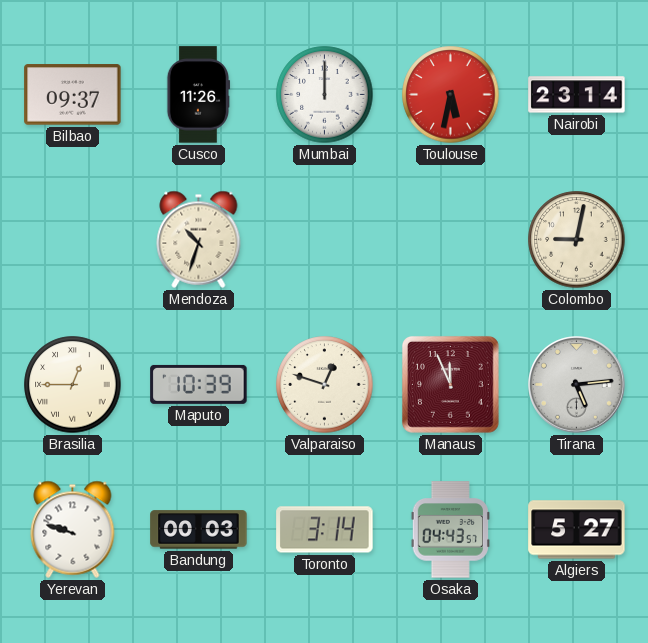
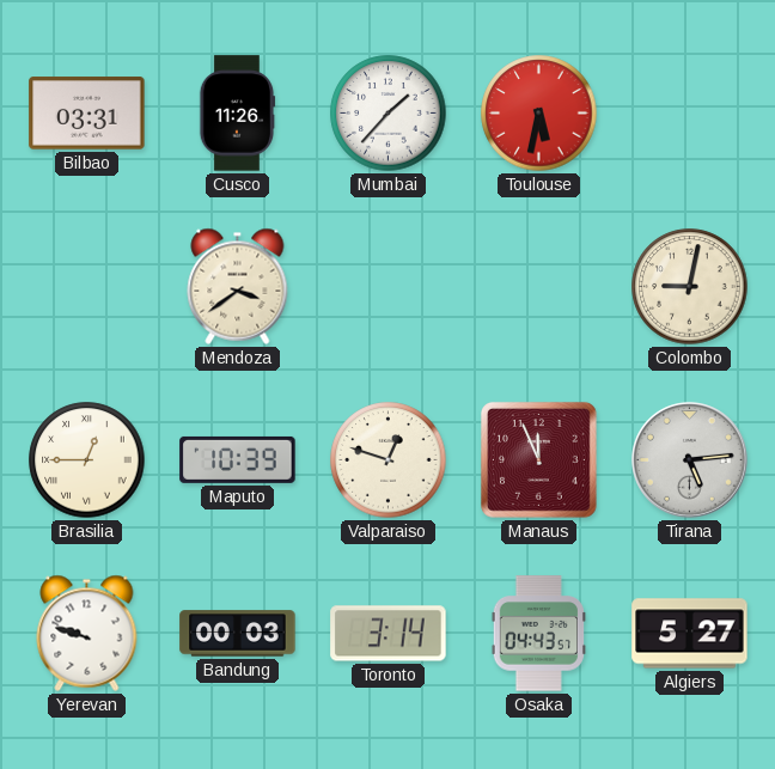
Bilbao: 09:37 -> 03:31 (87, 114)
Mumbai: 12:00 -> 1:37 (389, 114)
Nairobi: 23:14 -> none (577, 95)
Mendoza: 10:33 -> 3:39 (238, 286)
